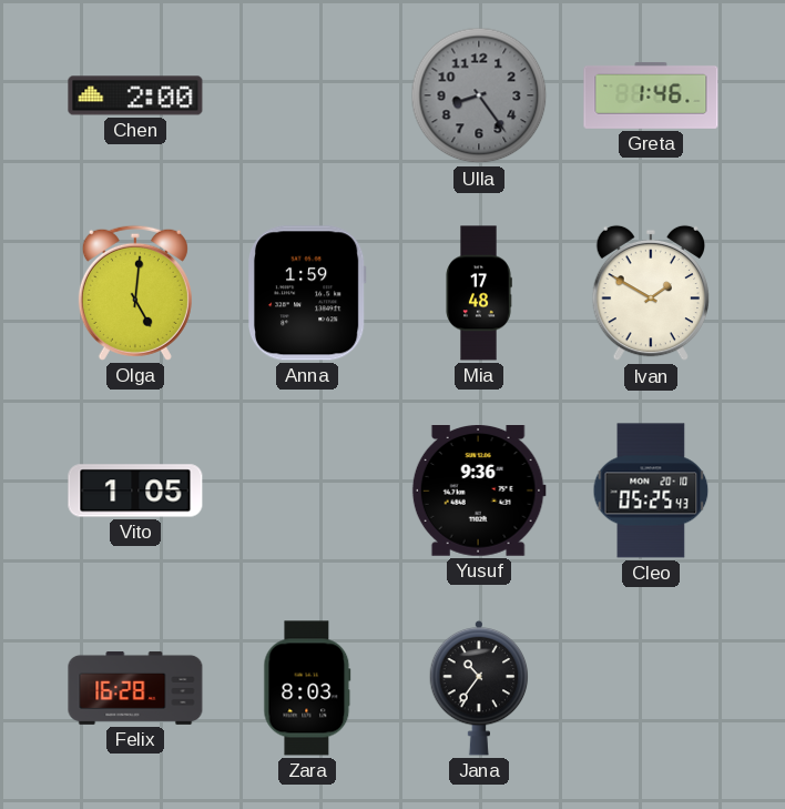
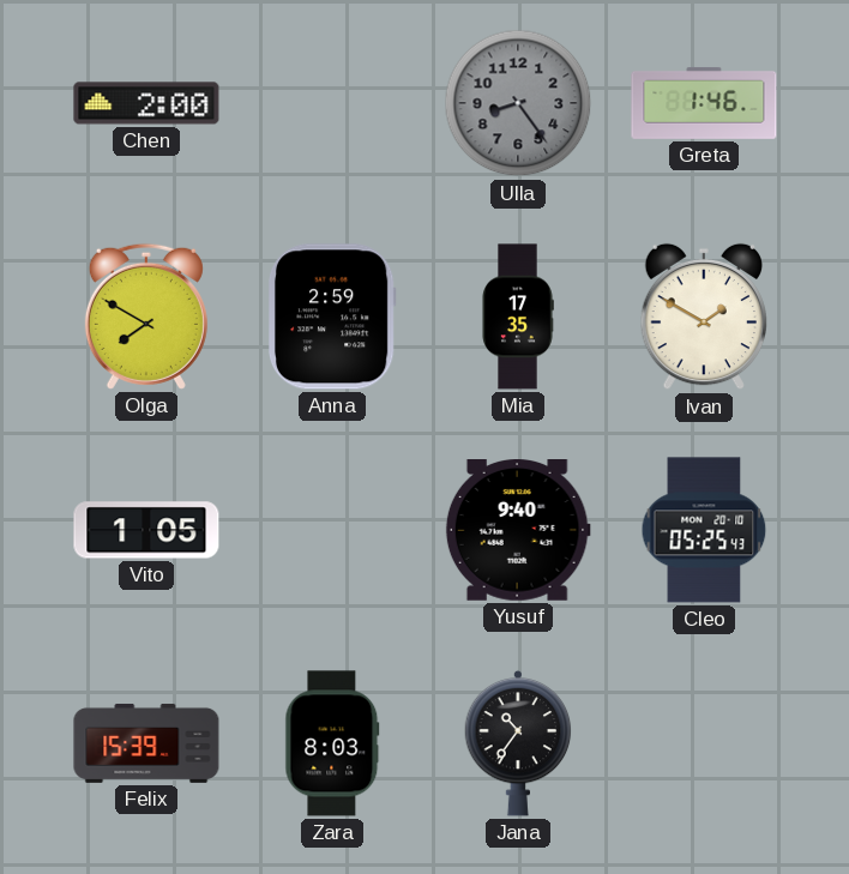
Olga: 5:01 -> 7:50 (146, 317)
Anna: 1:59 -> 2:59 (332, 317)
Mia: 17:48 -> 17:35 (518, 317)
Yusuf: 9:36 -> 9:40 (518, 531)
Felix: 16:28 -> 15:39 (146, 743)
